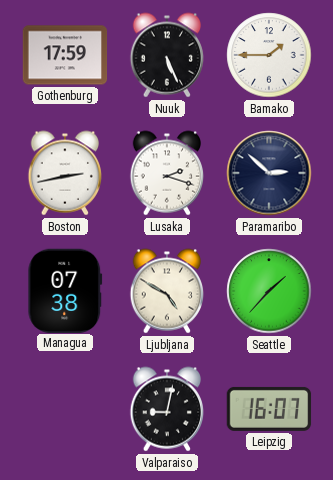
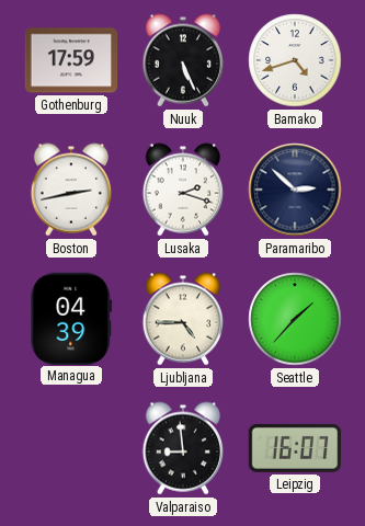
Bamako: 1:45 -> 4:42 (295, 60)
Managua: 07:38 -> 04:39 (71, 318)
Ljubljana: 4:50 -> 4:45 (182, 319)
Valparaiso: 9:02 -> 8:59 (182, 448)
